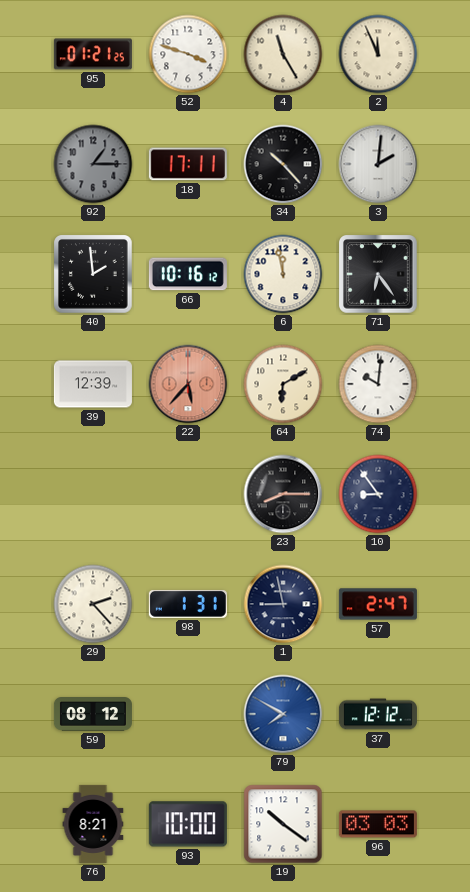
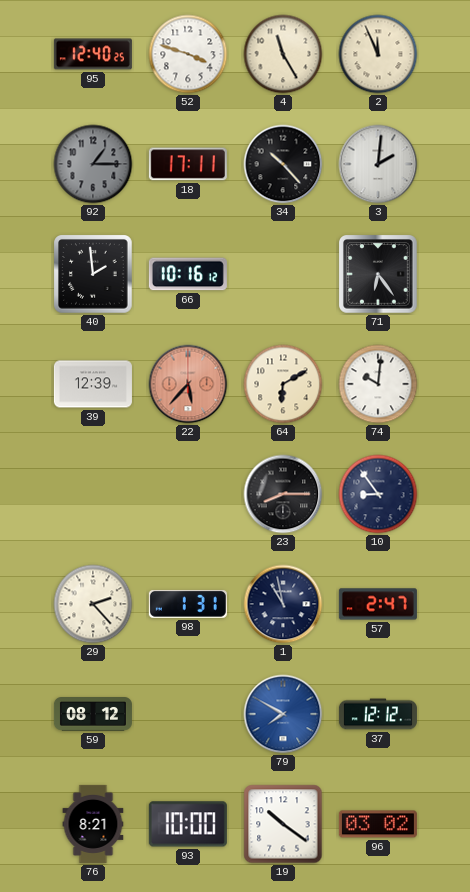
95: 01:21 -> 12:40 (93, 54)
6: 11:58 -> none (283, 274)
1: 8:58 -> 10:58 (283, 604)
96: 03:03 -> 03:02 (378, 824)
